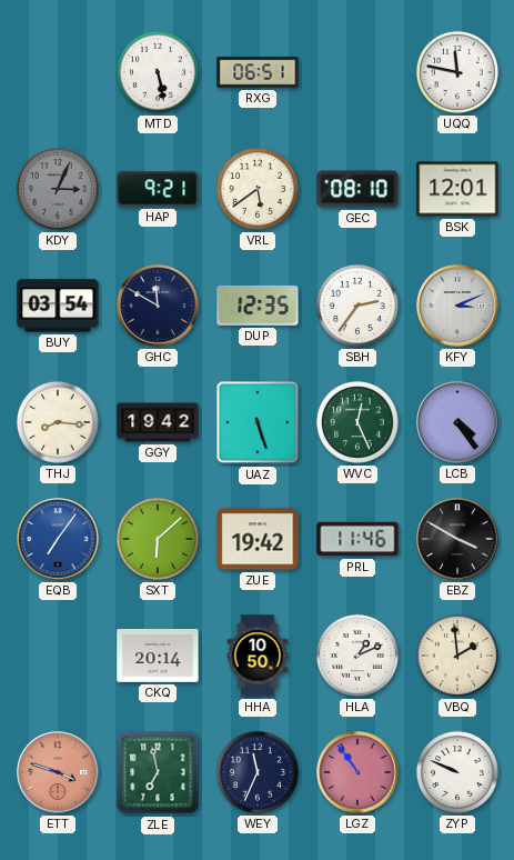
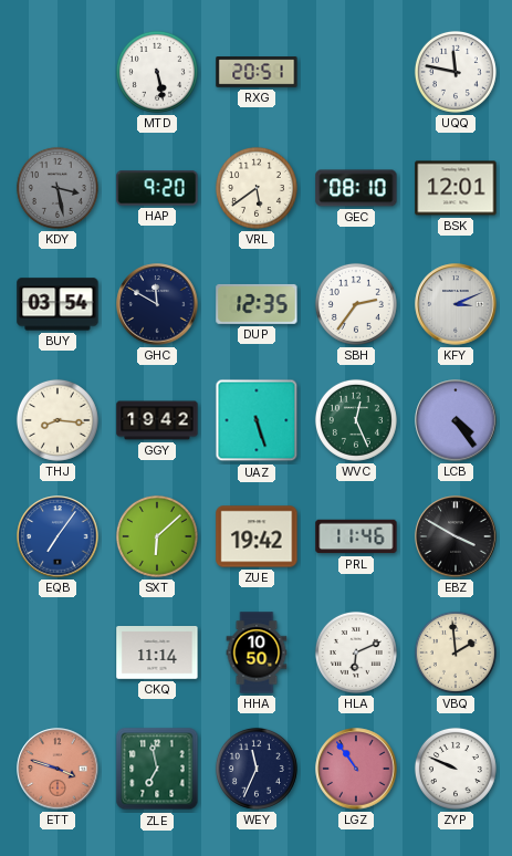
RXG: 06:51 -> 20:51 (257, 72)
KDY: 3:04 -> 3:28 (58, 188)
HAP: 9:21 -> 9:20 (157, 188)
CKQ: 20:14 -> 11:14 (157, 654)
HLA: 1:11 -> 6:11 (356, 653)
